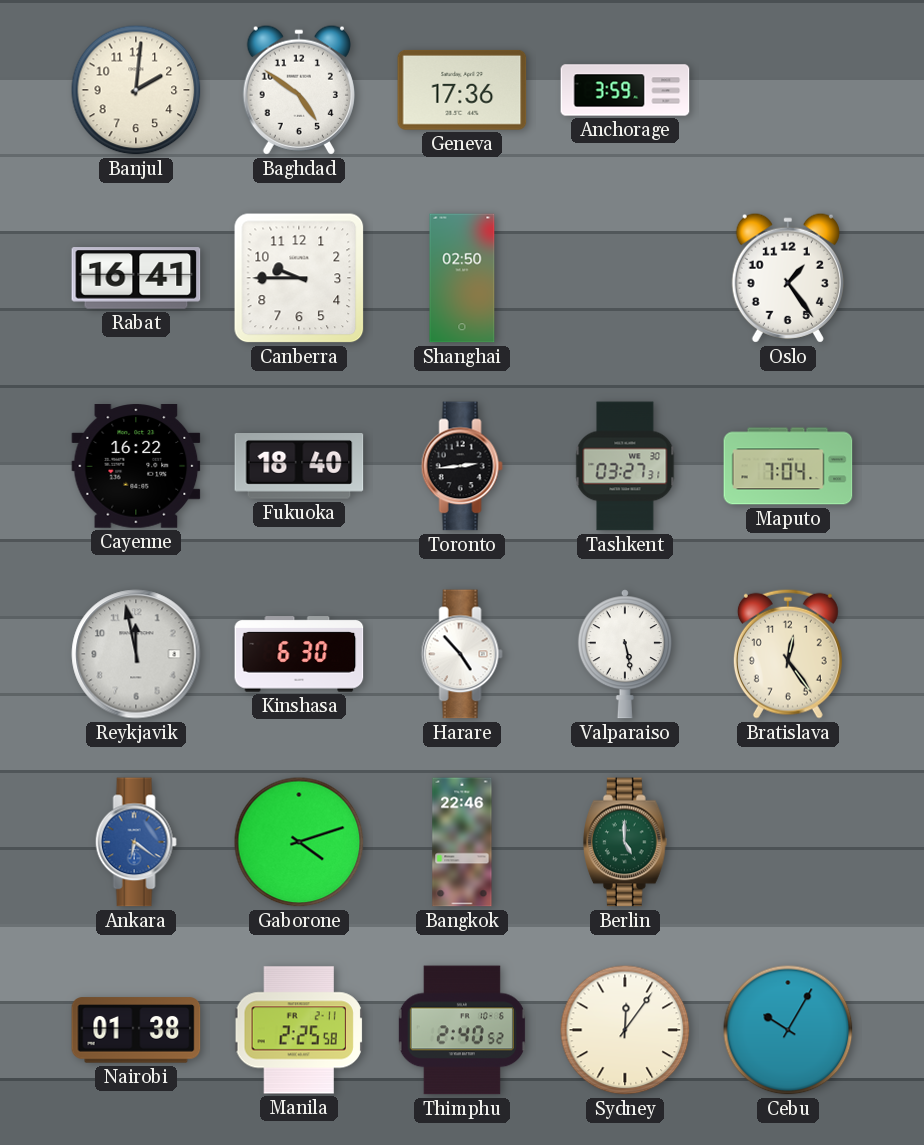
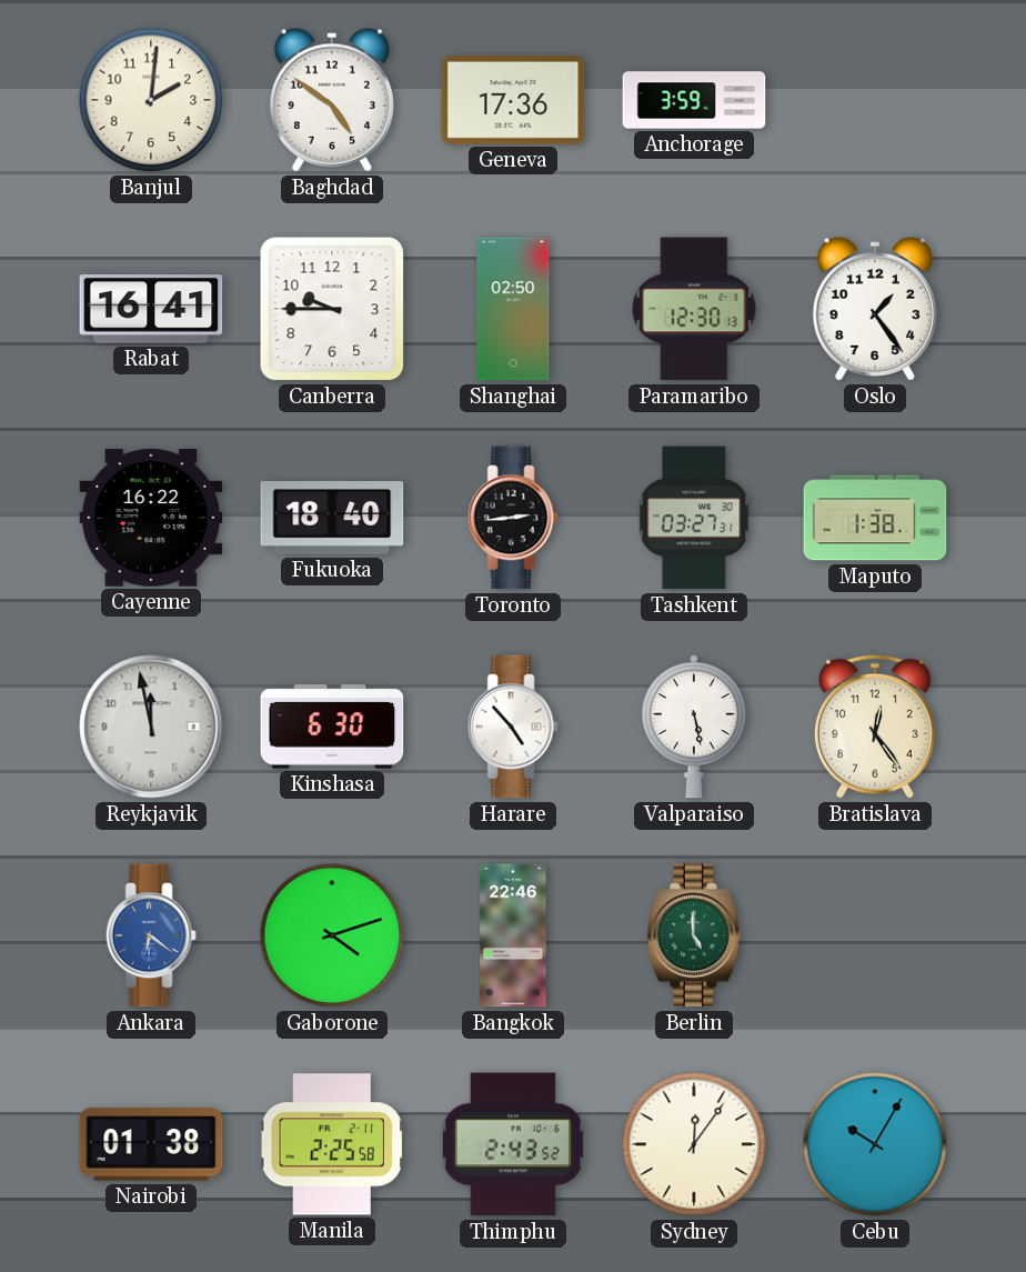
Paramaribo: none -> 12:30 (694, 309)
Maputo: 7:04 -> 1:38 (875, 518)
Thimphu: 2:40 -> 2:43 (513, 1144)
